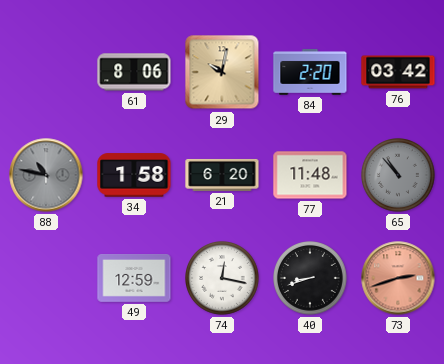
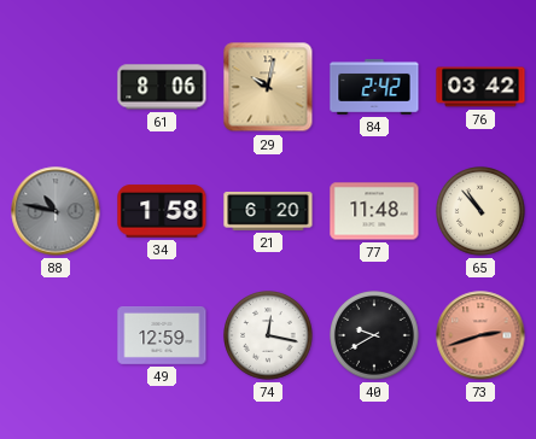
84: 2:20 -> 2:42 (374, 87)
65 dial: grey -> cream (482, 212)
40: 8:42 -> 9:40 (375, 336)
